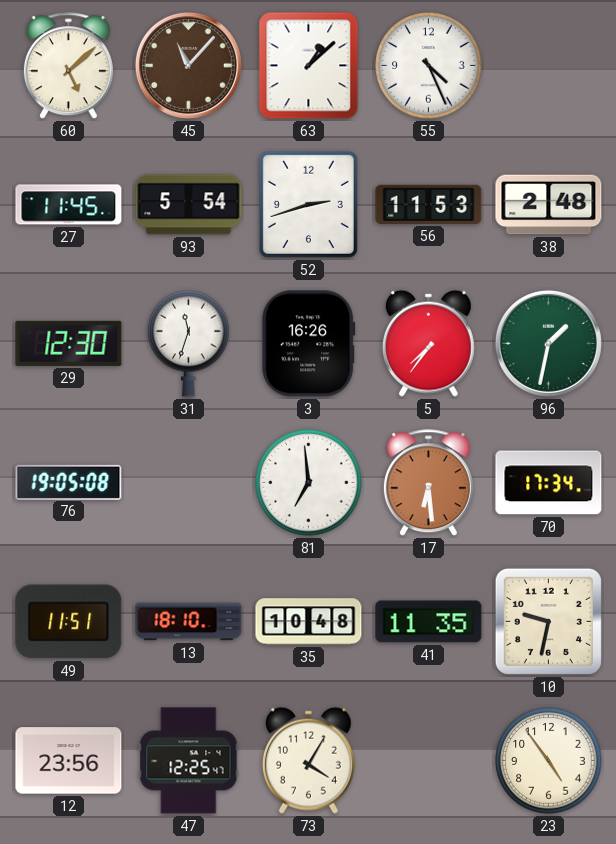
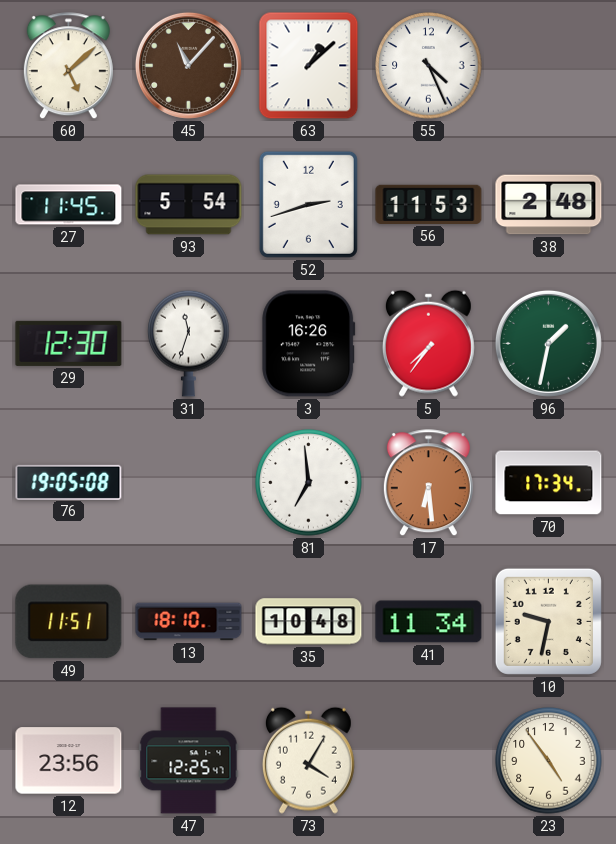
41: 11:35 -> 11:34 (429, 622)
